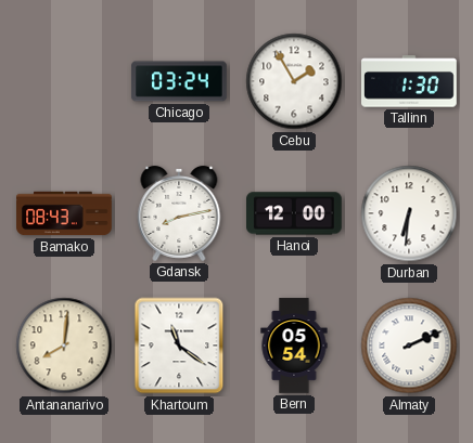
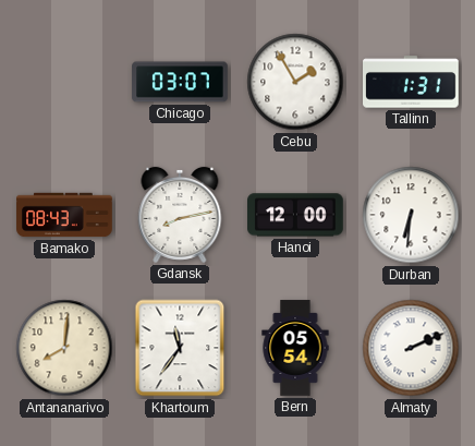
Chicago: 03:24 -> 03:07 (180, 82)
Tallinn: 1:30 -> 1:31 (412, 82)
Khartoum: 11:21 -> 11:36 (180, 348)
